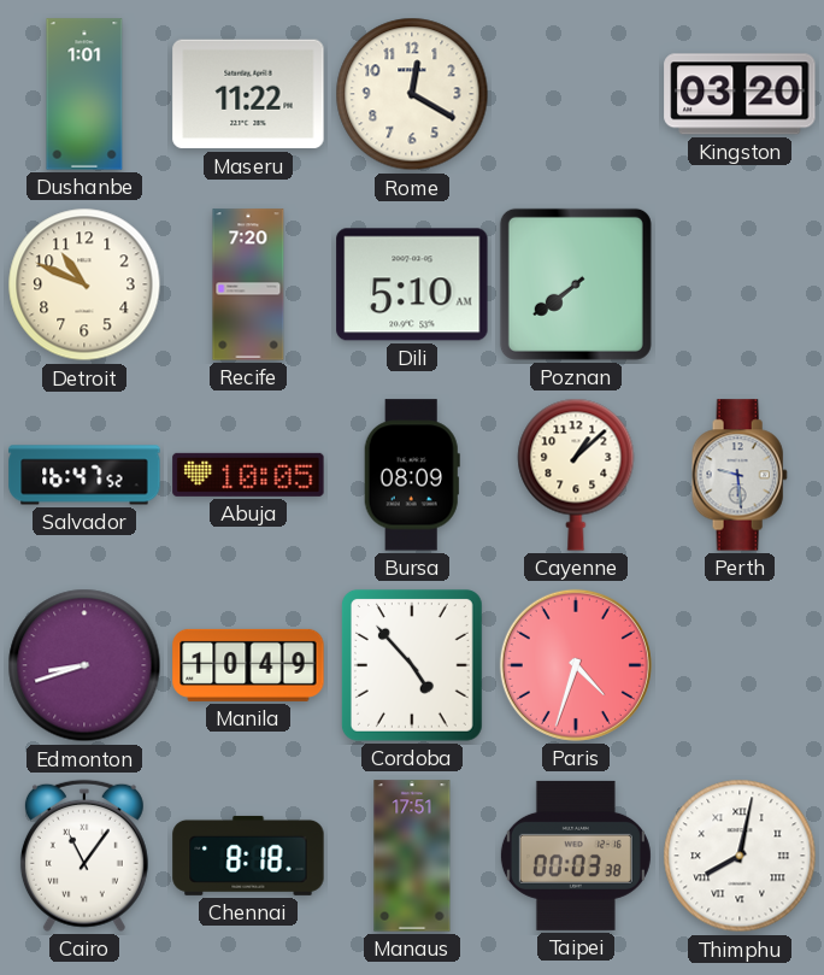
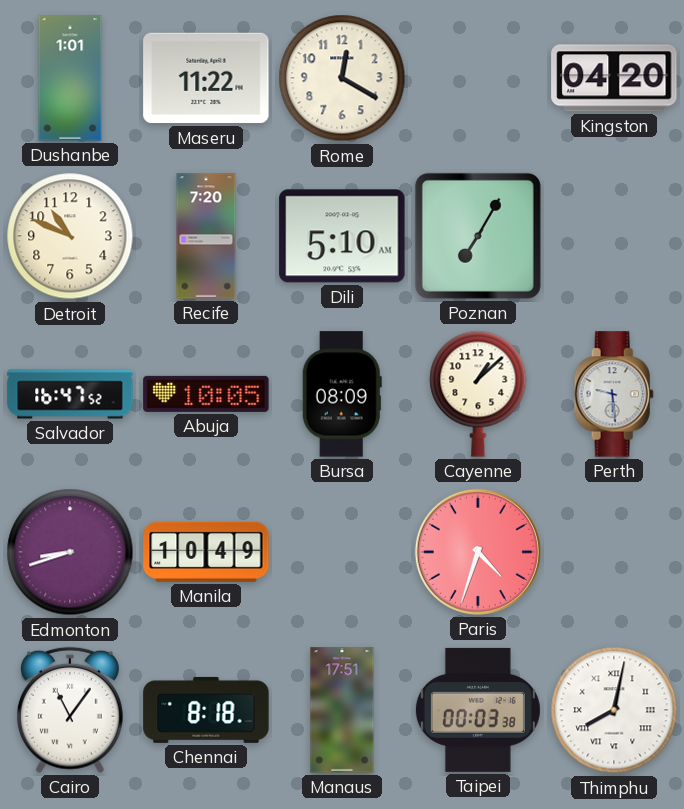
Kingston: 03:20 -> 04:20 (614, 78)
Poznan: 7:39 -> 7:05 (478, 236)
Cordoba: 4:53 -> none (412, 665)
